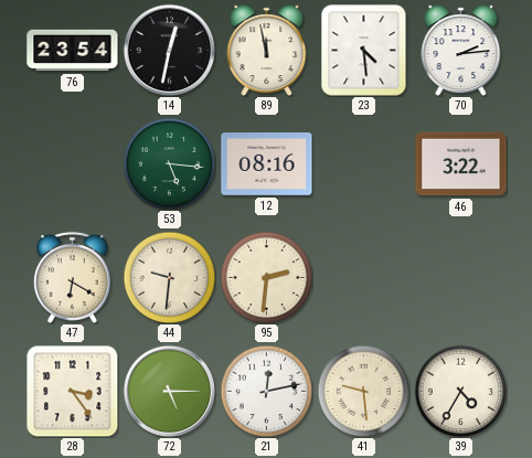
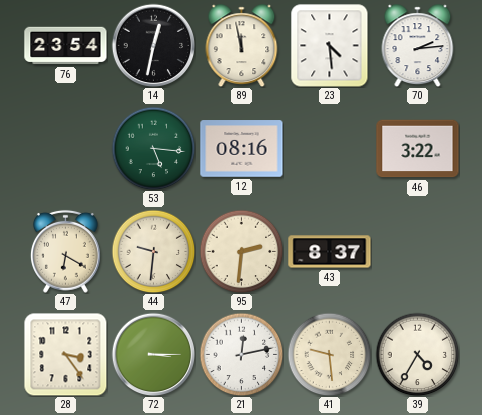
43: none -> 8:37 (330, 252)
72: 5:15 -> 3:15 (153, 354)
